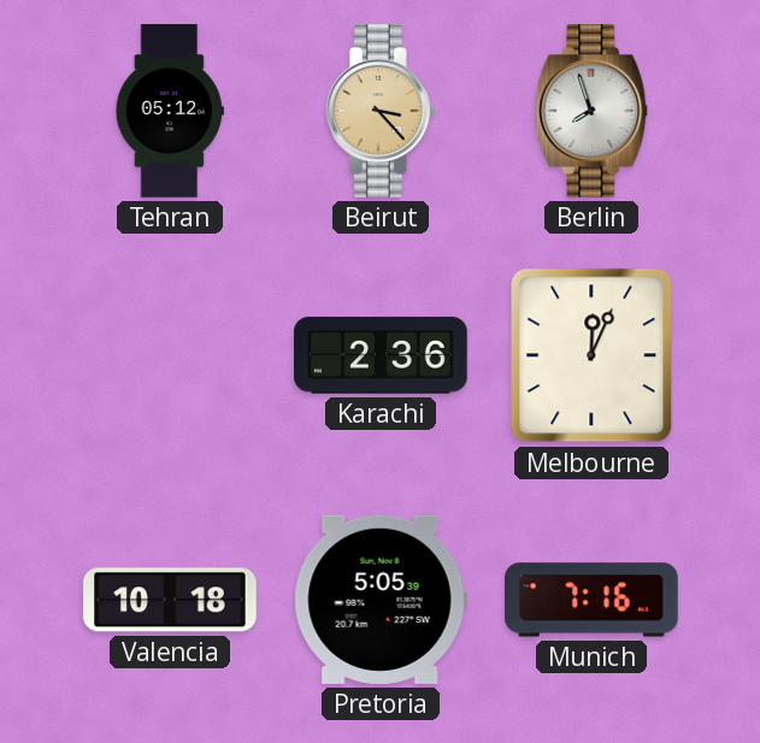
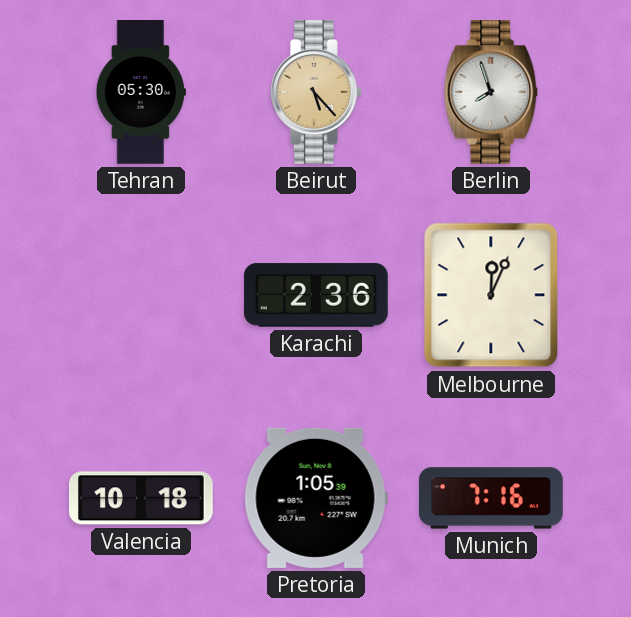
Tehran: 05:12 -> 05:30 (141, 92)
Beirut: 3:23 -> 5:23 (317, 93)
Pretoria: 5:05 -> 1:05 (316, 498)
